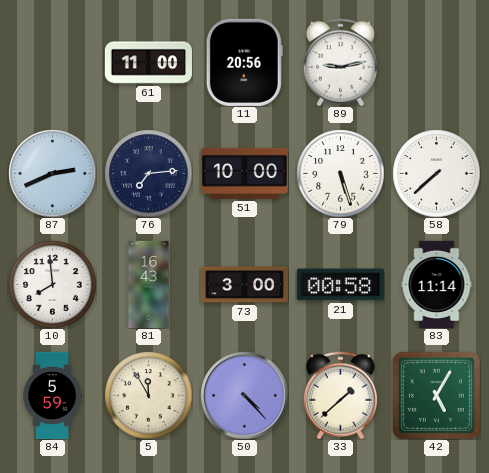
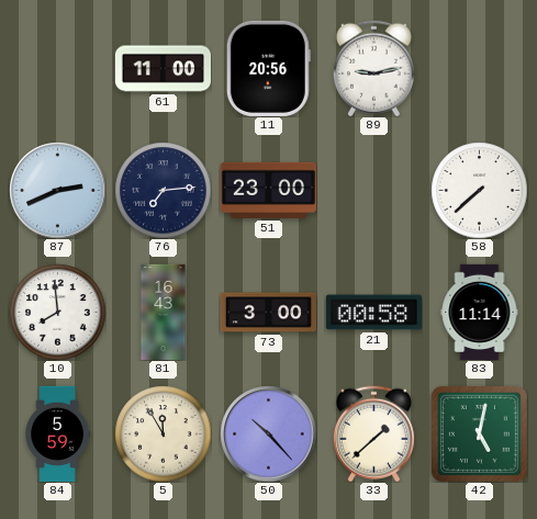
51: 10:00 -> 23:00 (268, 190)
79: 5:27 -> none (340, 173)
50: 4:23 -> 10:23 (268, 433)
42: 5:05 -> 5:02 (479, 433)
